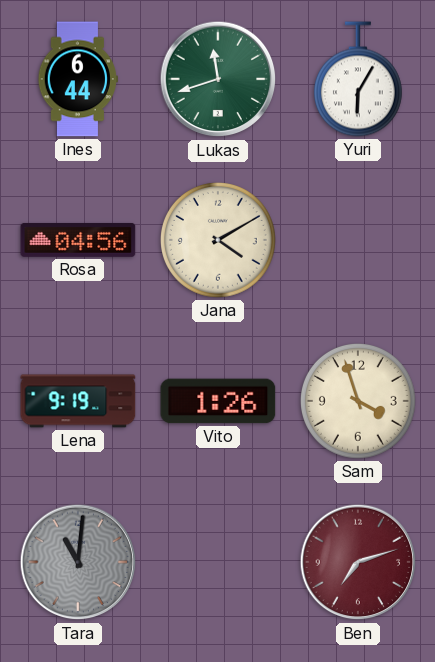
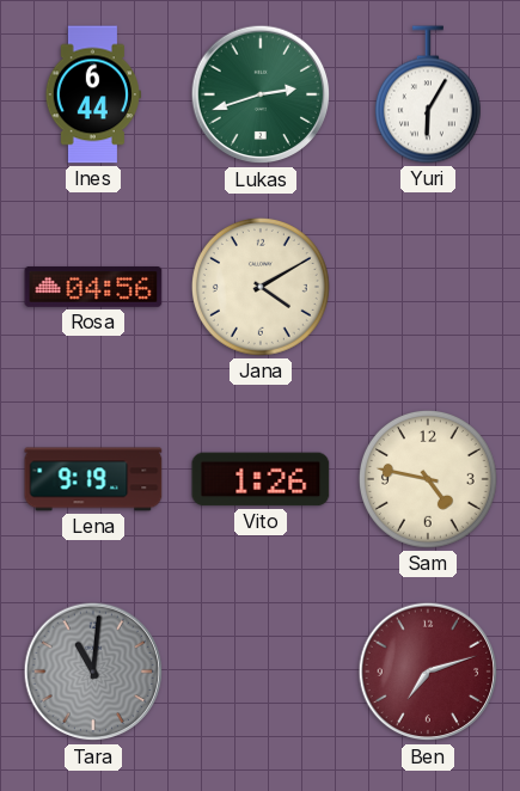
Lukas: 11:42 -> 2:42 (261, 94)
Sam: 3:57 -> 4:47 (428, 479)
